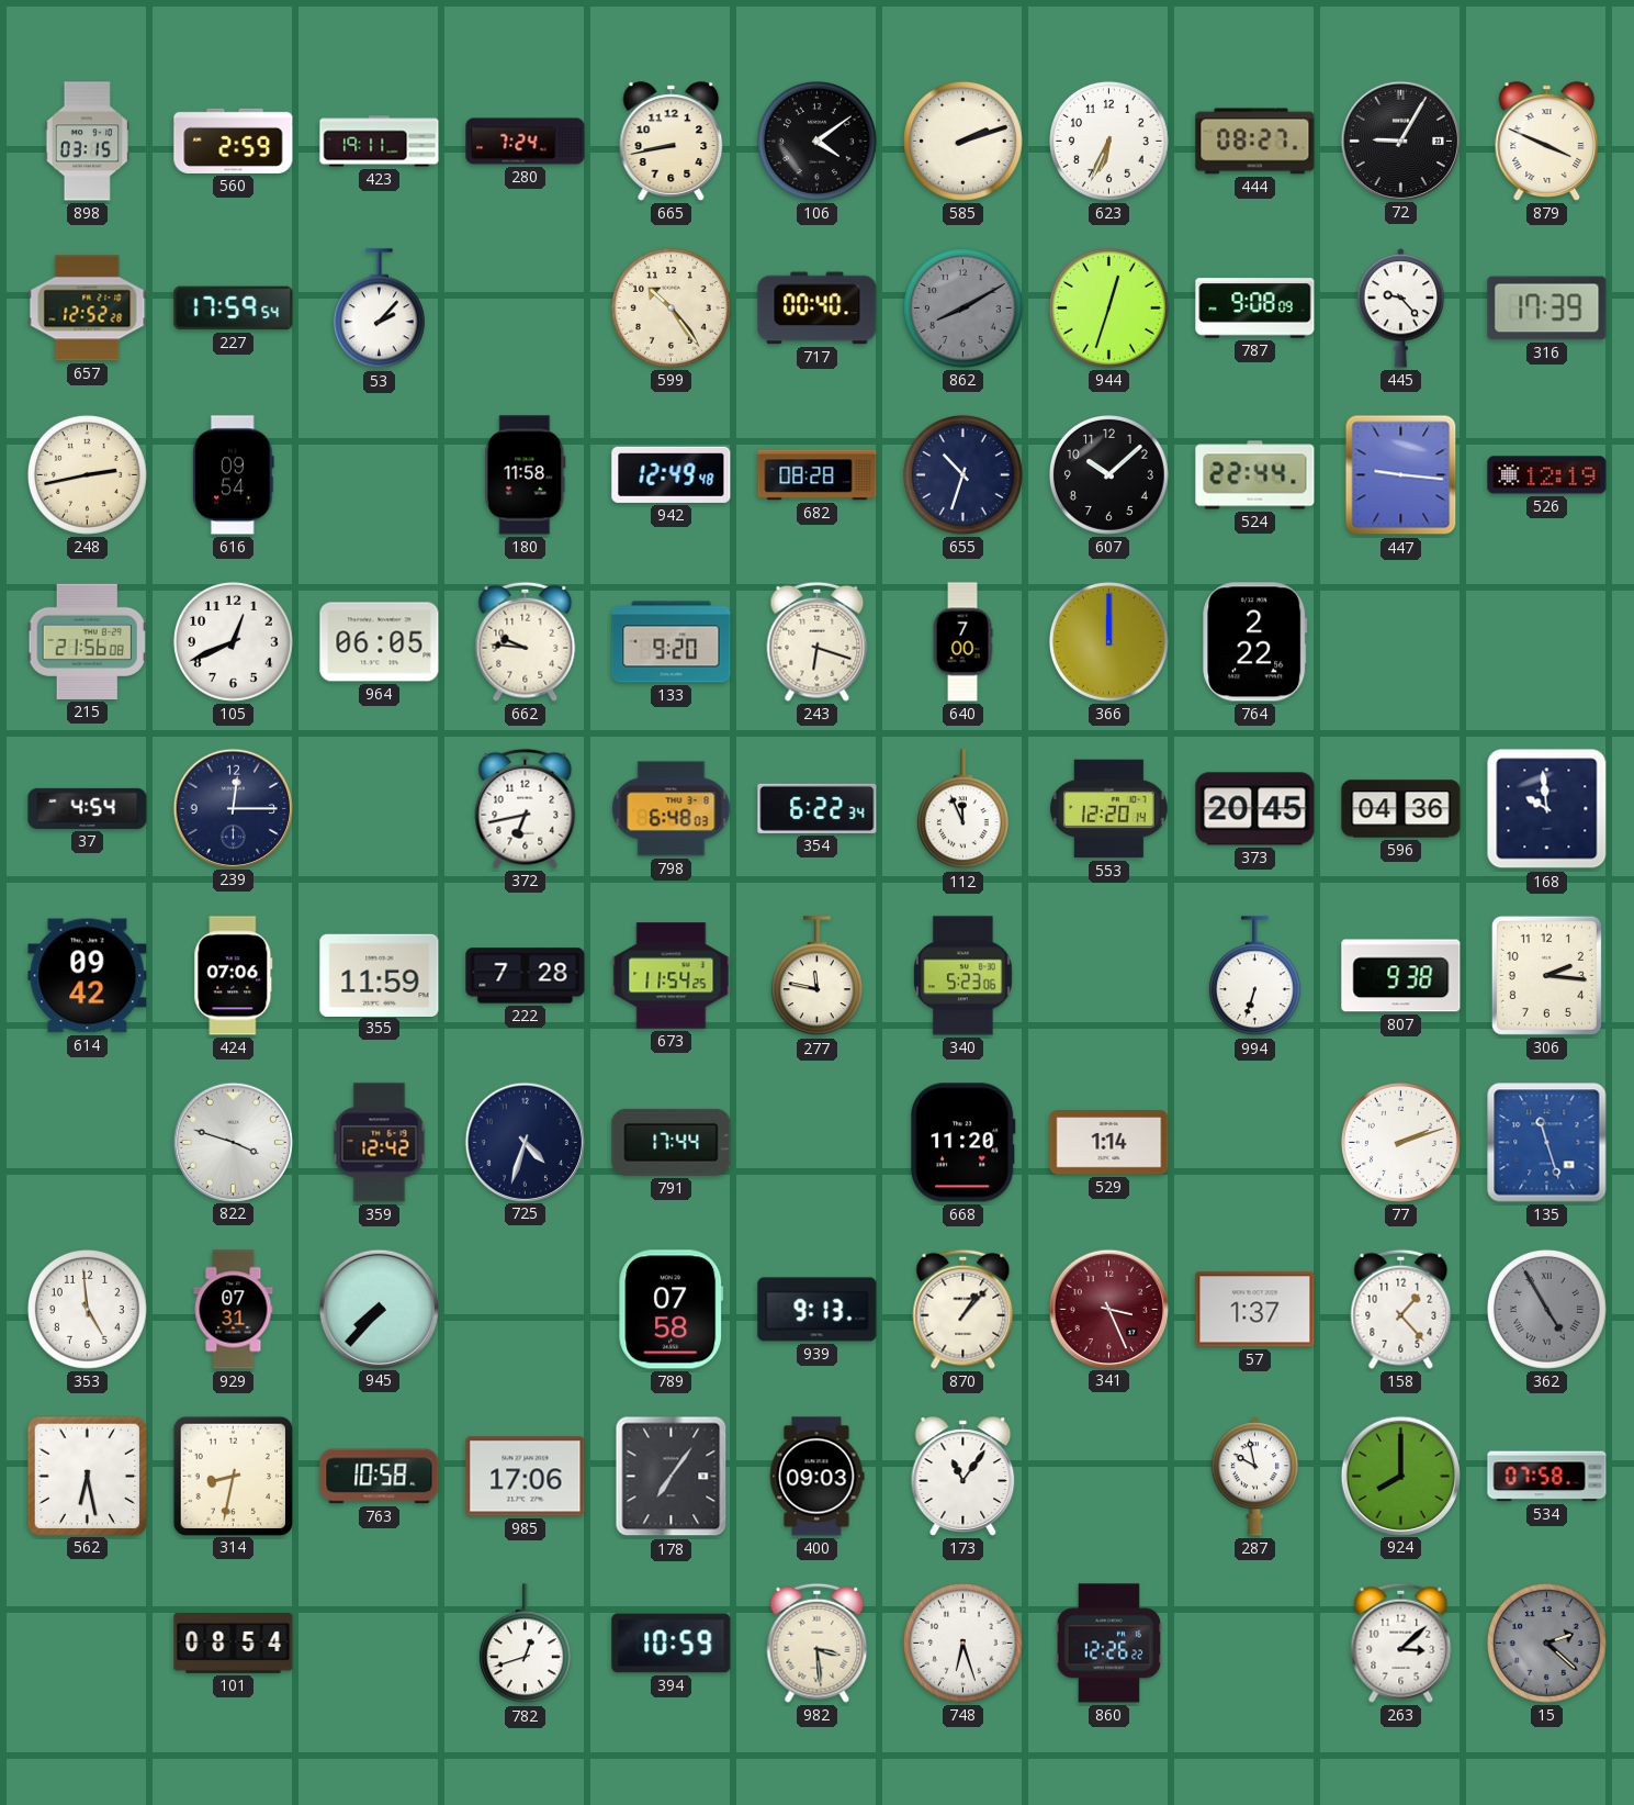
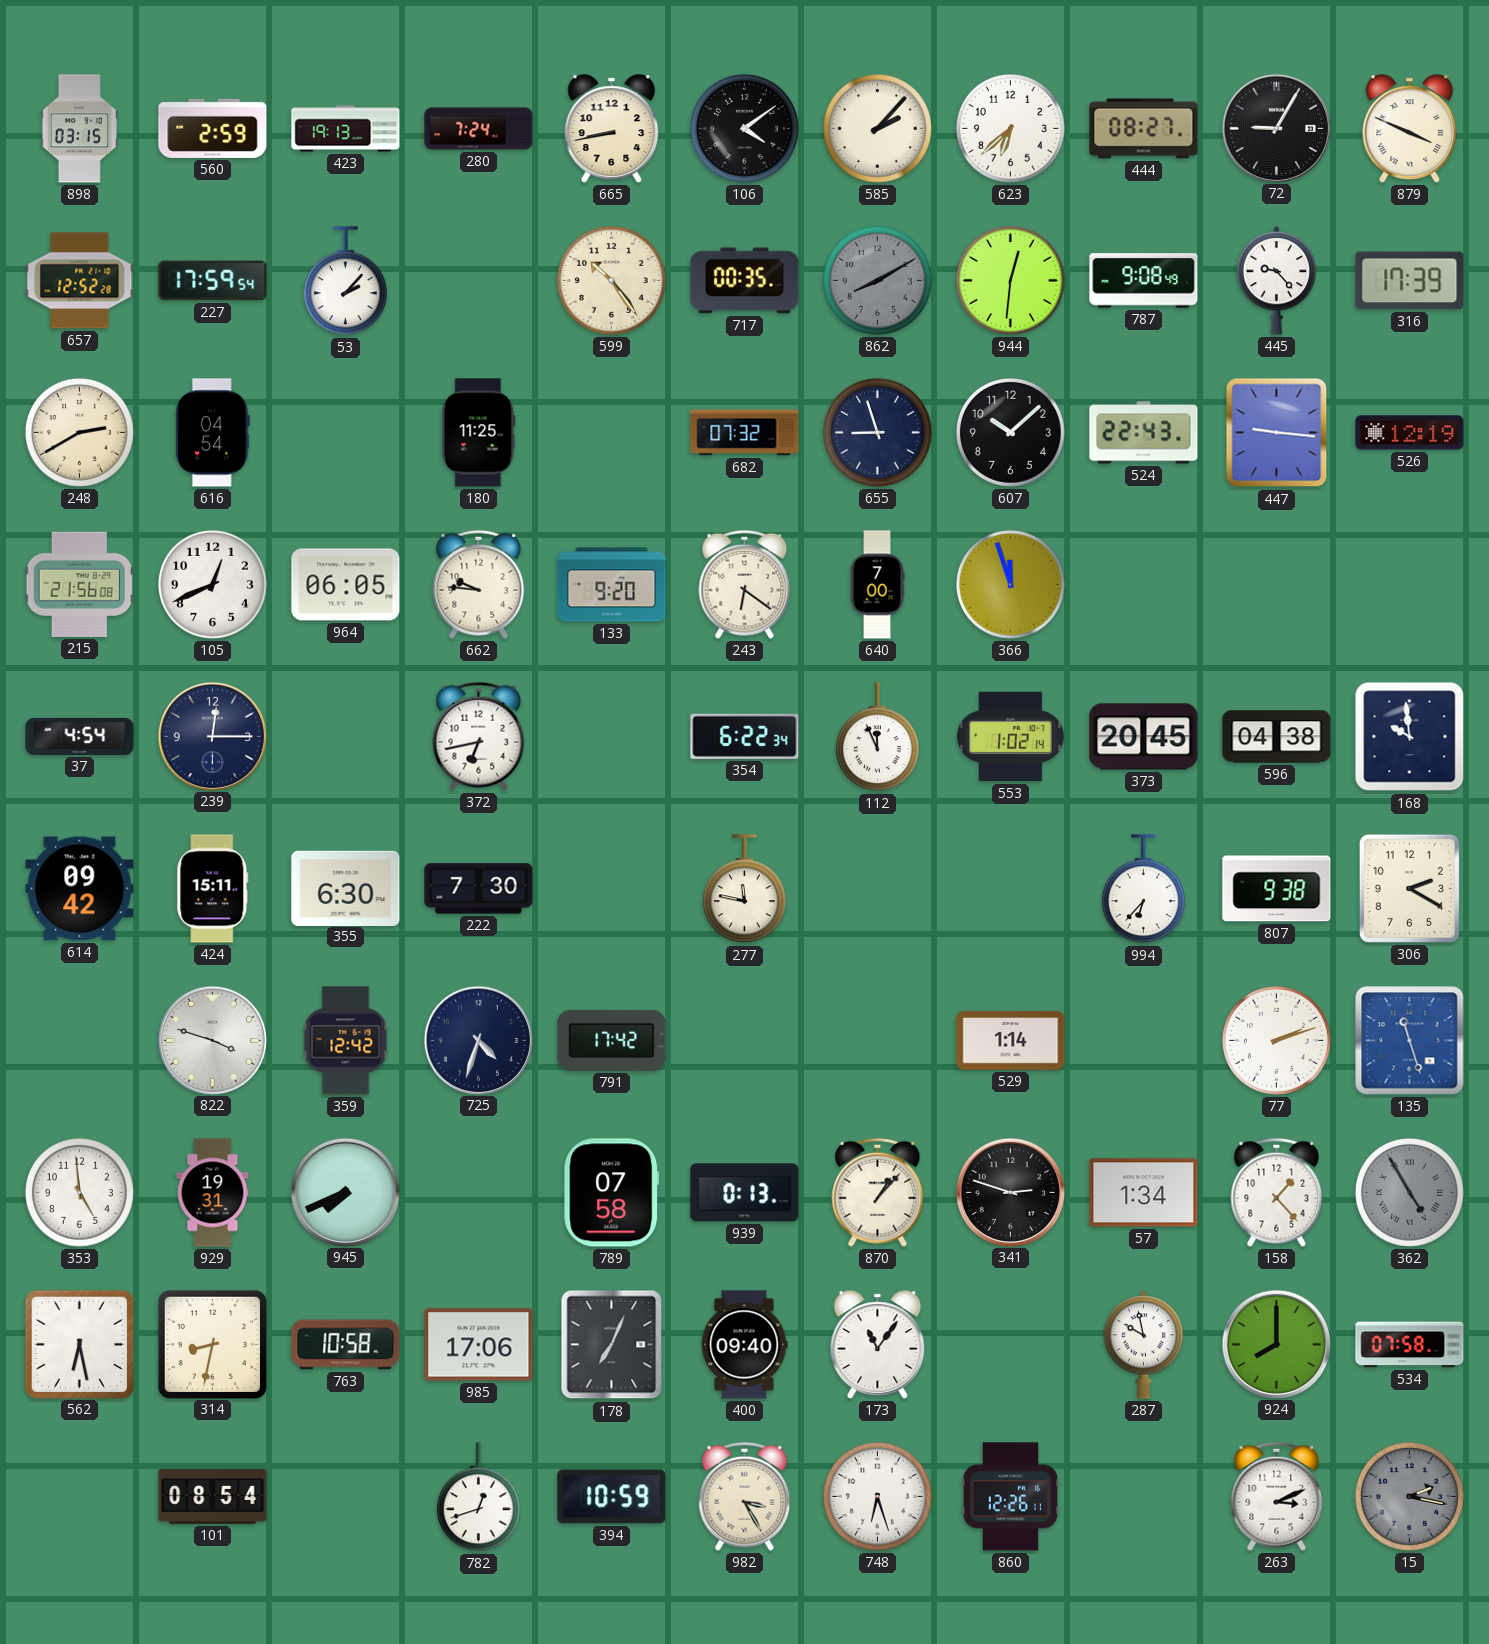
423: 19:11 -> 19:13 (346, 129)
585: 2:12 -> 2:07 (877, 128)
623: 6:34 -> 6:38 (1010, 128)
717: 00:40 -> 00:35 (745, 281)
944: 12:33 -> 12:31 (1010, 280)
787: 9:08:09 -> 9:08:49 (1144, 281)
248: 2:43 -> 2:40 (79, 432)
616: 09:54 -> 04:54 (213, 433)
180: 11:58 -> 11:25 (479, 433)
942: 12:49 -> none (672, 474)
682: 08:28 -> 07:32 (745, 433)
655: 10:33 -> 8:57 (877, 432)
524: 22:44 -> 22:43 (1144, 433)
243: 6:18 -> 6:21 (745, 584)
366: 12:00 -> 11:57 (1010, 584)
764: 2:22 -> none (1255, 642)
798: 6:48 -> none (672, 809)
553: 12:20 -> 1:02 (1011, 737)
596: 04:36 -> 04:38 (1277, 737)
424: 07:06 -> 15:11 (213, 889)
355: 11:59 -> 6:30 (346, 888)
222: 7:28 -> 7:30 (479, 889)
673: 11:54 -> none (672, 976)
340: 5:23 -> none (962, 976)
994: 6:33 -> 6:37 (1143, 889)
306: 2:16 -> 2:20 (1409, 888)
791: 17:44 -> 17:42 (612, 1040)
668: 11:20 -> none (964, 1143)
929: 07:31 -> 19:31 (213, 1193)
945: 7:37 -> 7:41 (345, 1192)
939: 9:13 -> 0:13 (745, 1193)
341: 3:26 -> 2:48 (1010, 1192)
341 dial: burgundy -> black (1010, 1192)
57: 1:37 -> 1:34 (1144, 1193)
178: 7:06 -> 7:04 (612, 1345)
400: 09:03 -> 09:40 (744, 1345)
982: 3:29 -> 3:25 (745, 1496)
860: 12:26:22 -> 12:26:11 (1011, 1497)
263: 3:08 -> 3:11 (1277, 1496)
15: 2:22 -> 2:17 (1409, 1496)
